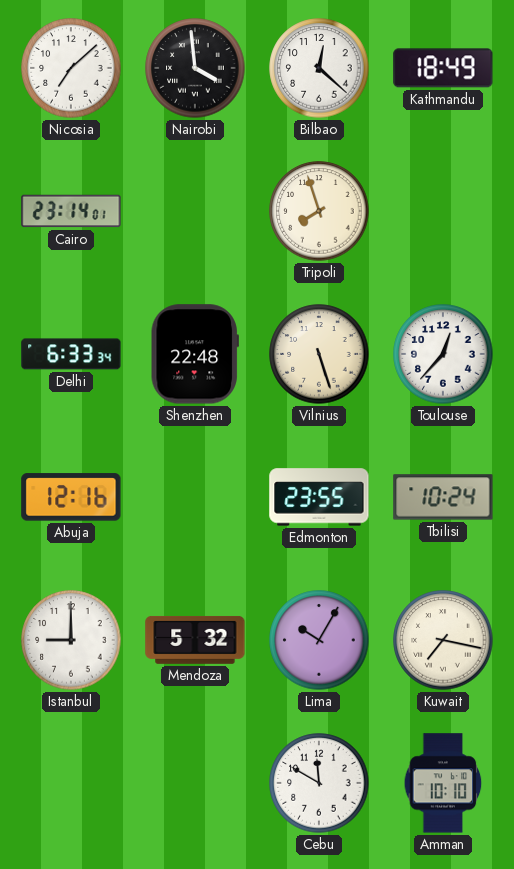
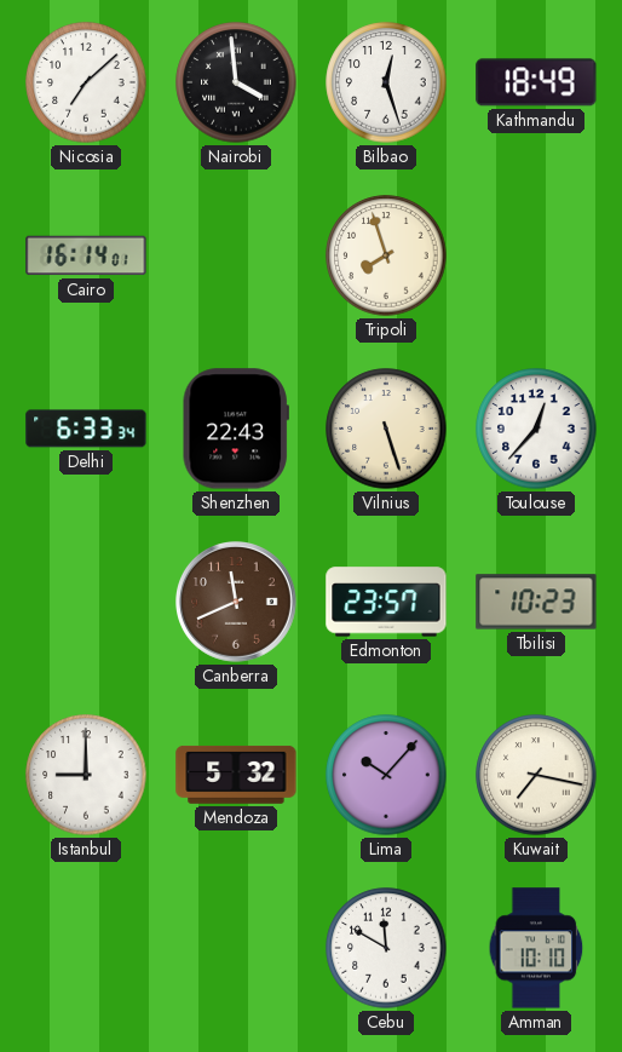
Bilbao: 12:22 -> 12:27 (386, 82)
Cairo: 23:14 -> 16:14 (86, 255)
Shenzhen: 22:48 -> 22:43 (236, 429)
Abuja: 12:16 -> none (71, 497)
Canberra: none -> 11:41 (237, 603)
Edmonton: 23:55 -> 23:57 (386, 602)
Tbilisi: 10:24 -> 10:23 (536, 602)
Lima: 10:05 -> 10:07 (386, 775)
